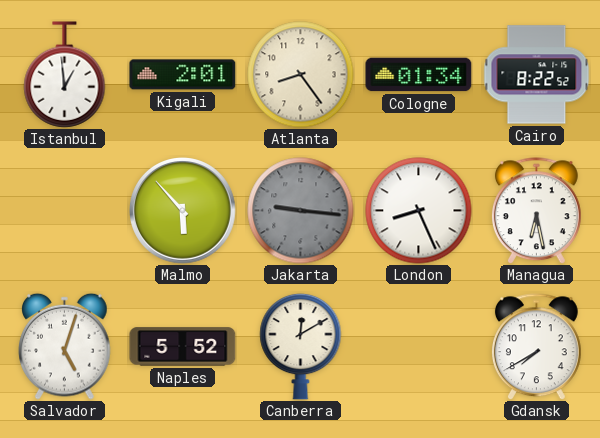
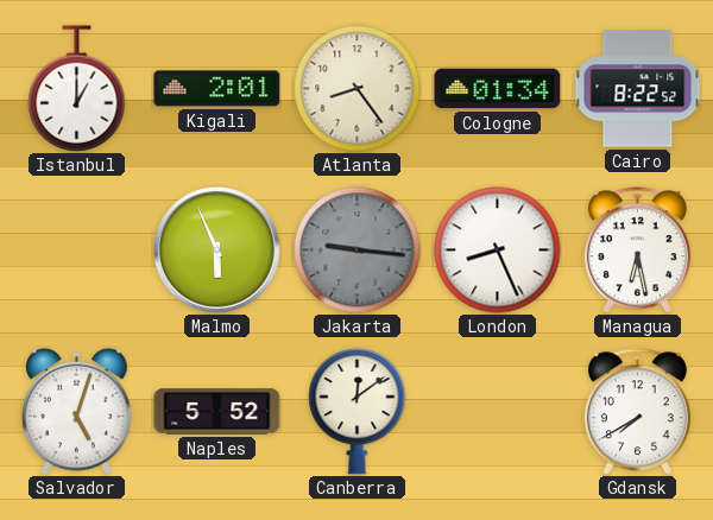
Istanbul: 12:59 -> 1:00 (77, 89)
Malmo: 5:53 -> 5:56 (217, 251)
Canberra: 12:10 -> 12:09 (358, 411)
